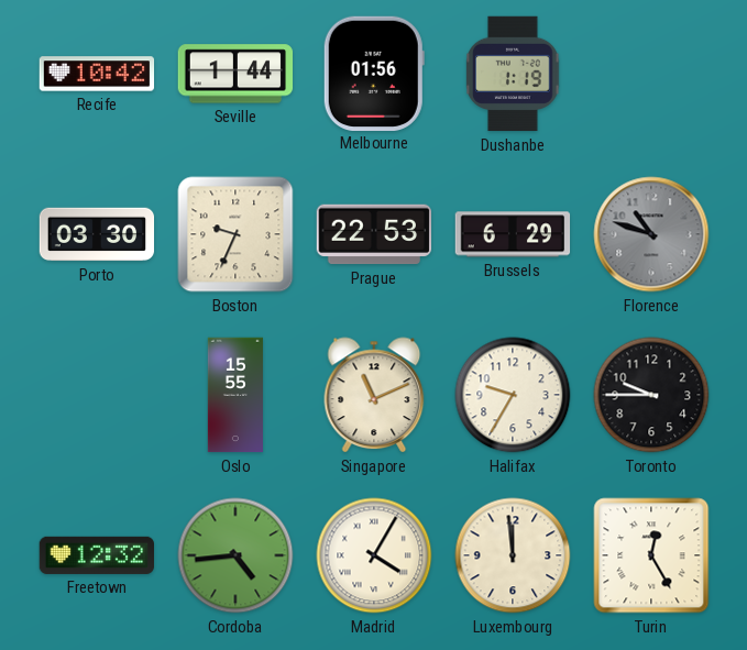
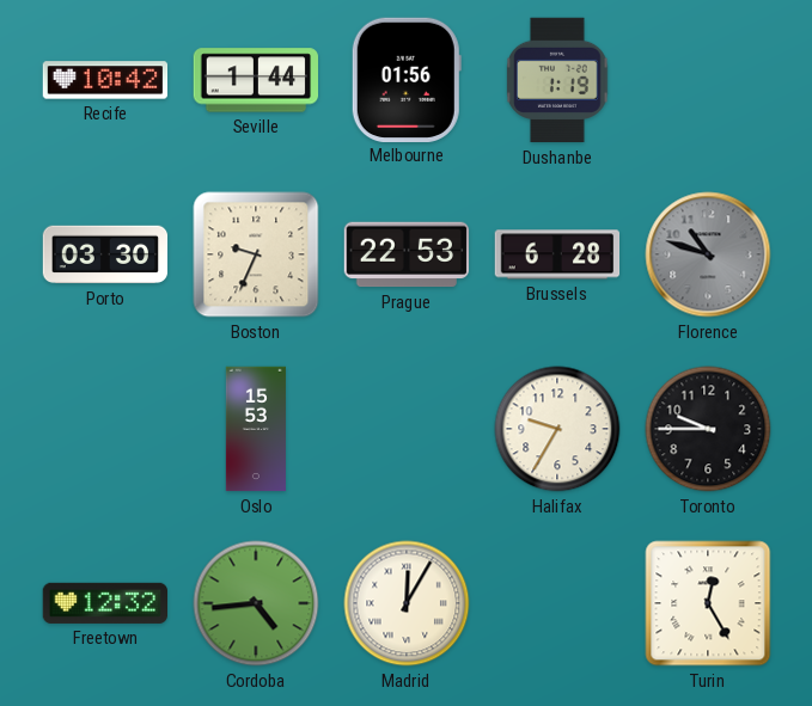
Brussels: 6:29 -> 6:28 (557, 254)
Oslo: 15:55 -> 15:53 (256, 429)
Singapore: 11:11 -> none (374, 395)
Madrid: 4:05 -> 12:05 (407, 603)
Luxembourg: 11:59 -> none (513, 555)
